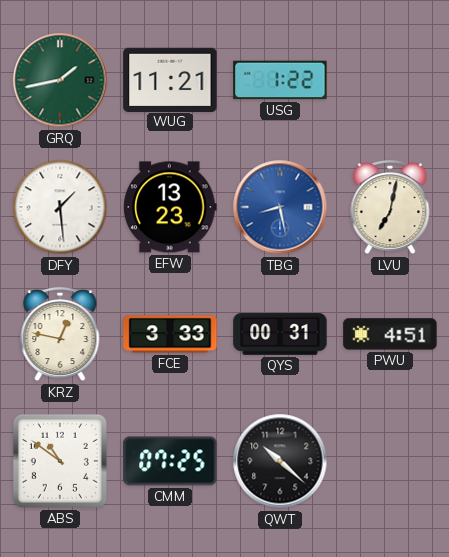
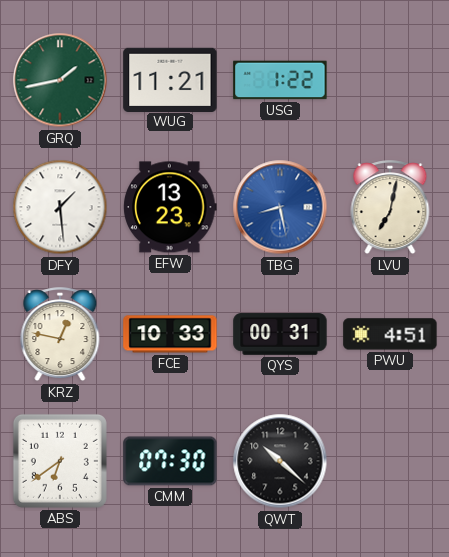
FCE: 3:33 -> 10:33 (170, 334)
ABS: 10:51 -> 6:39 (60, 461)
CMM: 07:25 -> 07:30 (170, 461)
